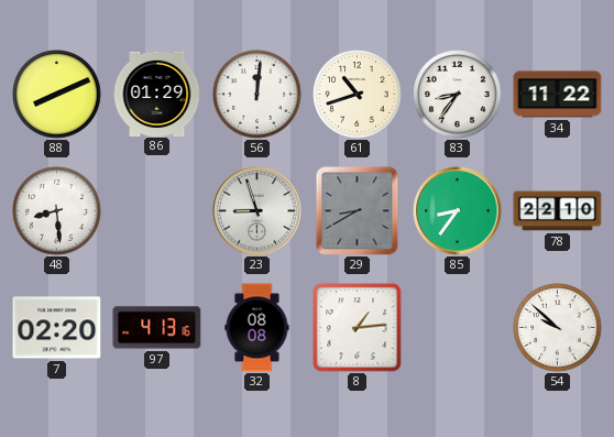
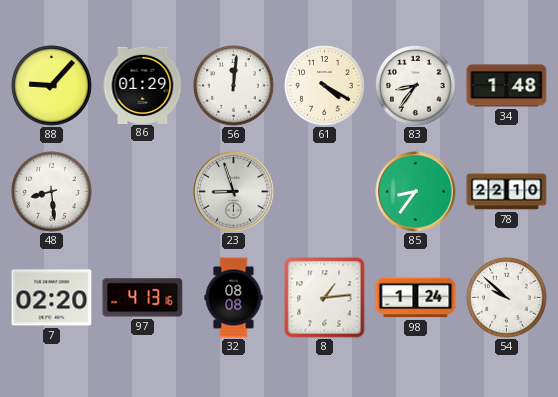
88: 8:11 -> 9:07 (52, 86)
61: 10:42 -> 4:20 (325, 86)
34: 11:22 -> 1:48 (507, 86)
29: 8:40 -> none (358, 210)
98: none -> 1:24 (416, 298)
